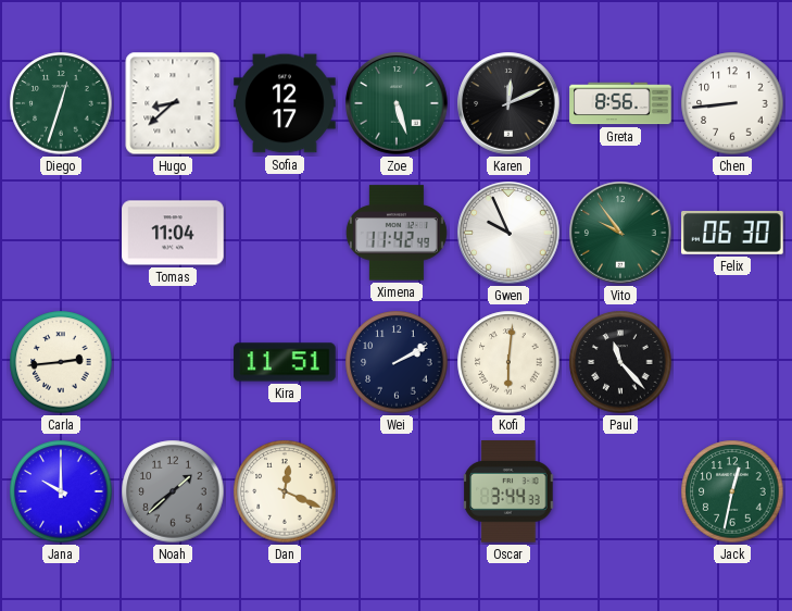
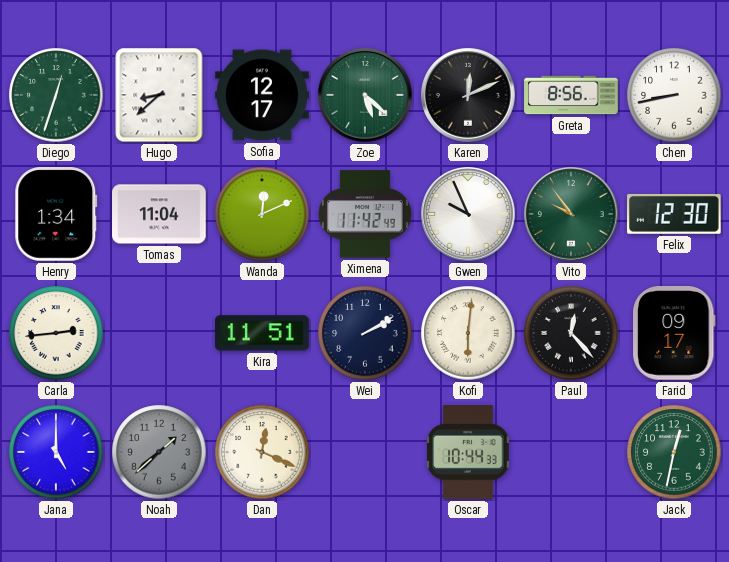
Zoe: 5:27 -> 5:22 (365, 95)
Chen: 8:44 -> 8:43 (674, 95)
Henry: none -> 1:34 (56, 214)
Wanda: none -> 12:11 (262, 214)
Felix: 06:30 -> 12:30 (675, 214)
Paul: 11:23 -> 12:23 (571, 333)
Farid: none -> 09:17 (675, 334)
Jana: 10:00 -> 5:00 (56, 452)
Oscar: 3:44 -> 10:44 (468, 452)
